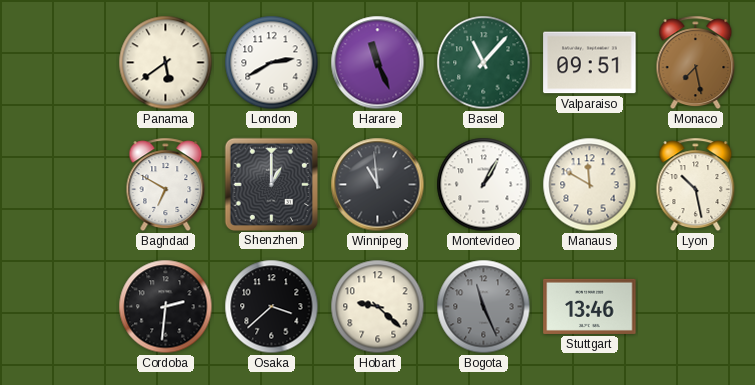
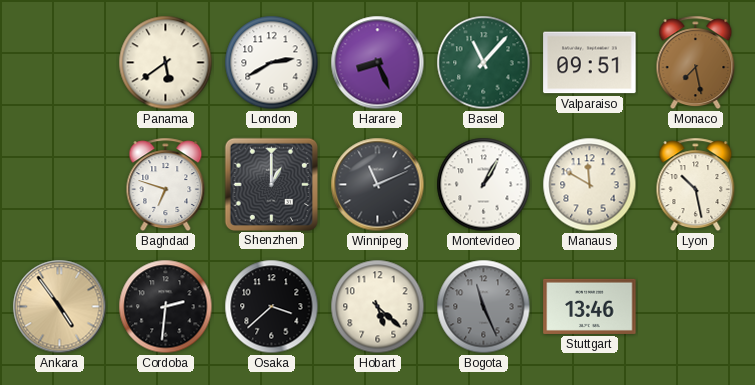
Harare: 11:26 -> 8:26 (378, 63)
Baghdad: 6:50 -> 6:48 (166, 185)
Winnipeg: 10:59 -> 11:11 (378, 185)
Ankara: none -> 4:54 (60, 307)
Hobart: 9:22 -> 5:22 (378, 307)
